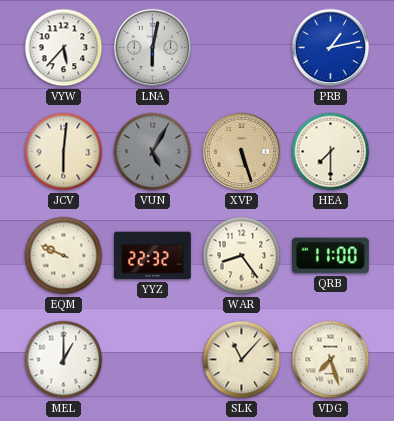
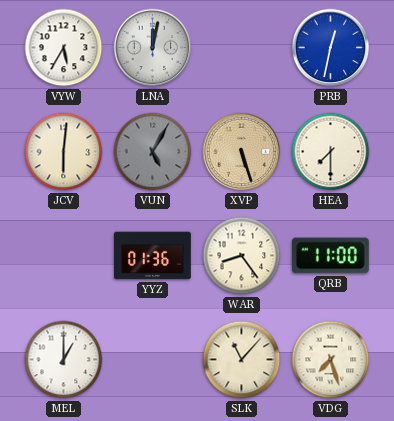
VYW: 5:37 -> 5:35 (64, 48)
LNA: 6:02 -> 12:02 (153, 48)
PRB: 1:13 -> 12:32 (331, 48)
EQM: 9:49 -> none (64, 256)
YYZ: 22:32 -> 01:36 (153, 256)
